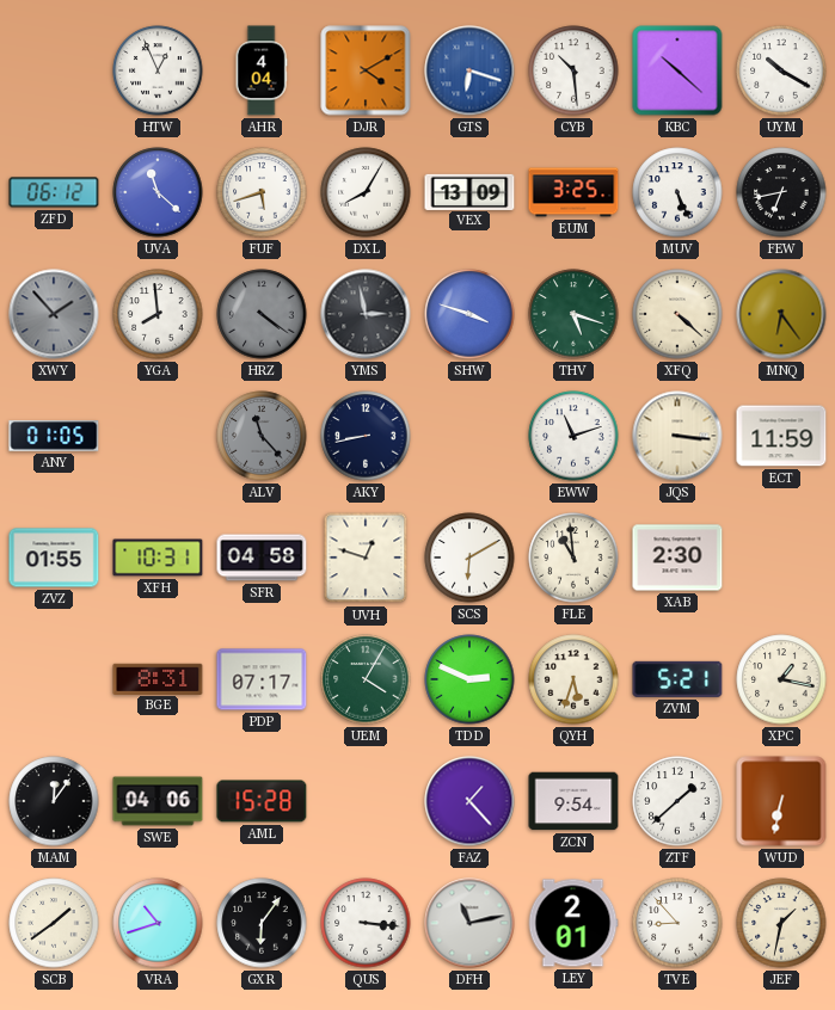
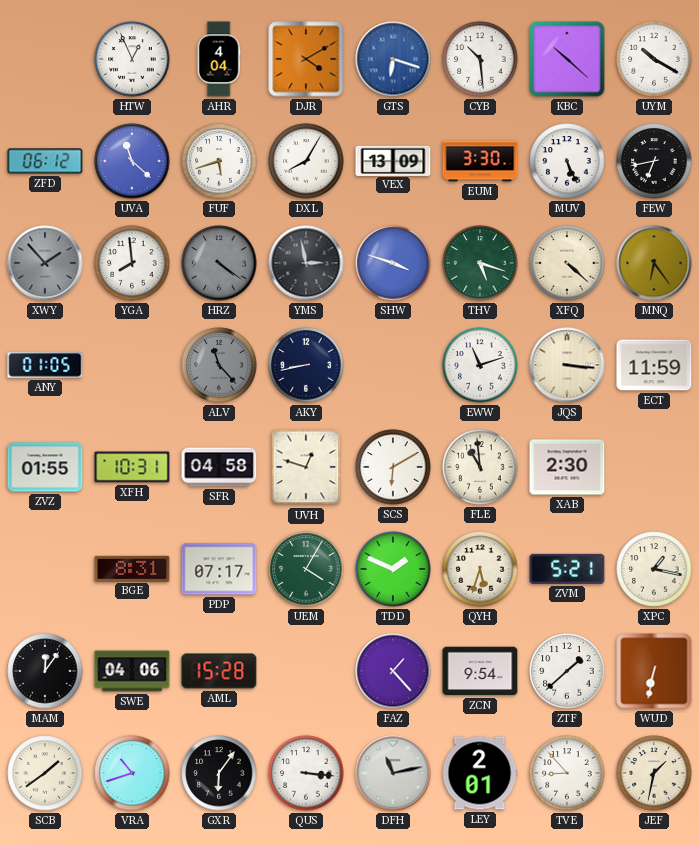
EUM: 3:25 -> 3:30 (480, 161)
TDD: 2:49 -> 1:49 (393, 569)
